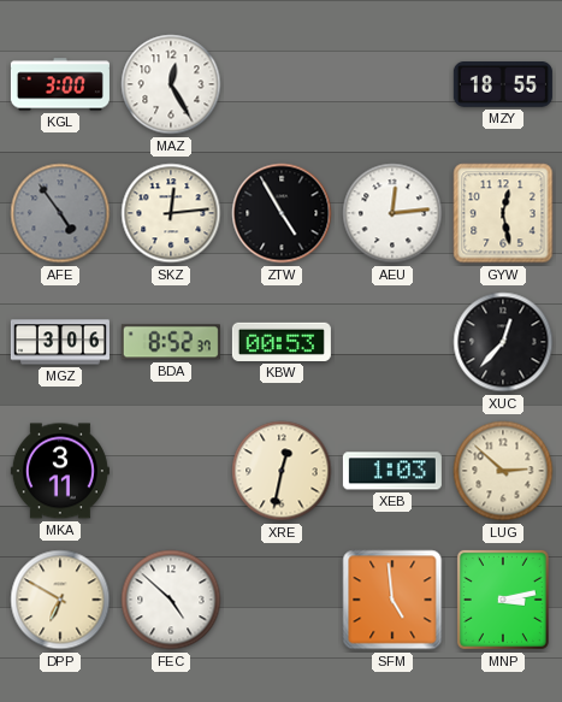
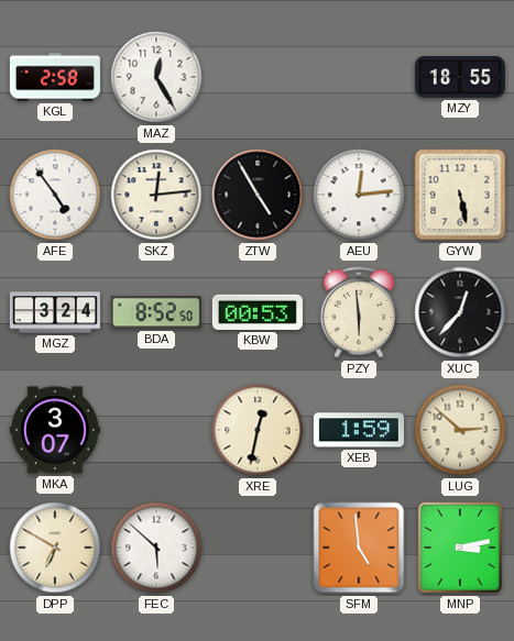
KGL: 3:00 -> 2:58 (55, 77)
AFE dial: grey -> white (55, 195)
GYW: 12:28 -> 5:28 (460, 195)
MGZ: 3:06 -> 3:24 (55, 312)
BDA: 8:52:37 -> 8:52:50 (156, 312)
PZY: none -> 5:59 (359, 312)
MKA: 3:11 -> 3:07 (55, 430)
XEB: 1:03 -> 1:59 (359, 430)
FEC: 4:52 -> 5:52 (156, 548)
